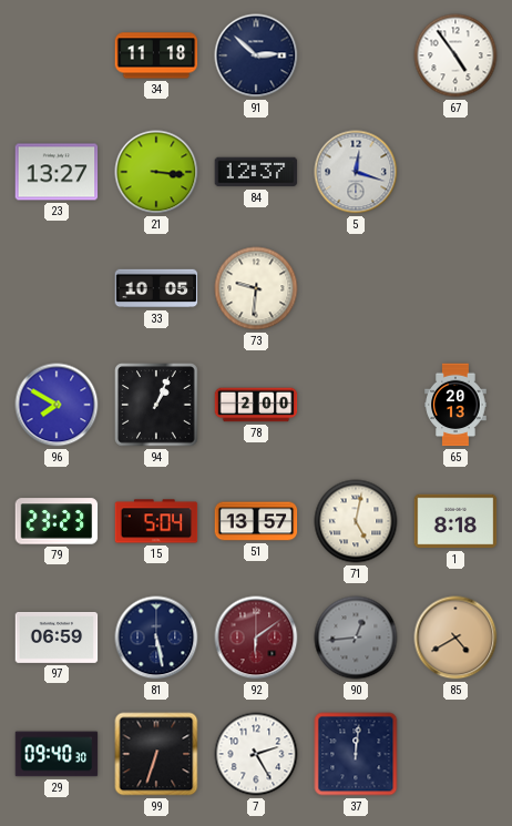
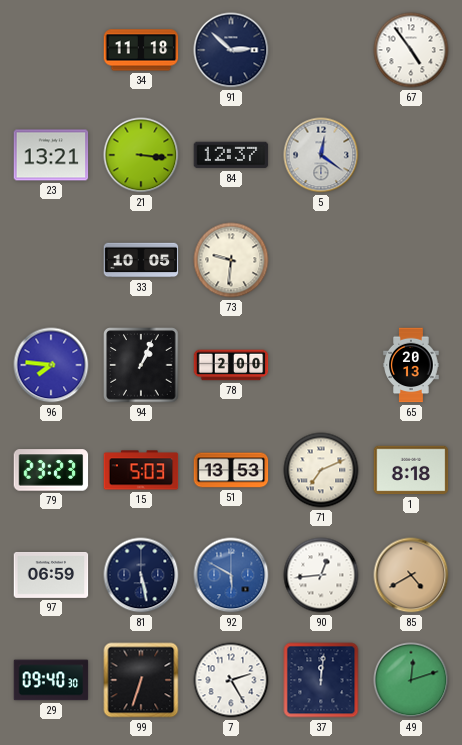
23: 13:27 -> 13:21 (51, 155)
5: 12:18 -> 12:21 (321, 155)
96: 7:50 -> 7:46 (51, 365)
15: 5:04 -> 5:03 (141, 470)
51: 13:57 -> 13:53 (231, 470)
71: 5:02 -> 7:11 (321, 470)
92: 6:09 -> 5:50 (231, 575)
92 dial: burgundy -> blue (231, 575)
90 dial: grey -> white (321, 575)
49: none -> 12:12 (411, 680)
